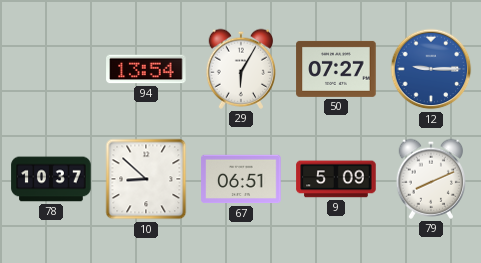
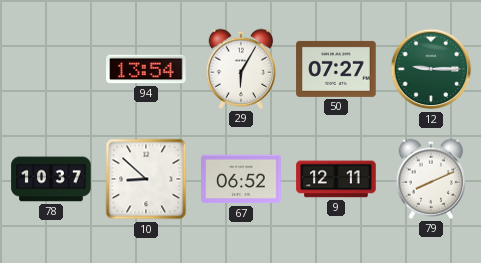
12 dial: blue -> green (431, 69)
67: 06:51 -> 06:52 (241, 179)
9: 5:09 -> 12:11 (336, 179)
